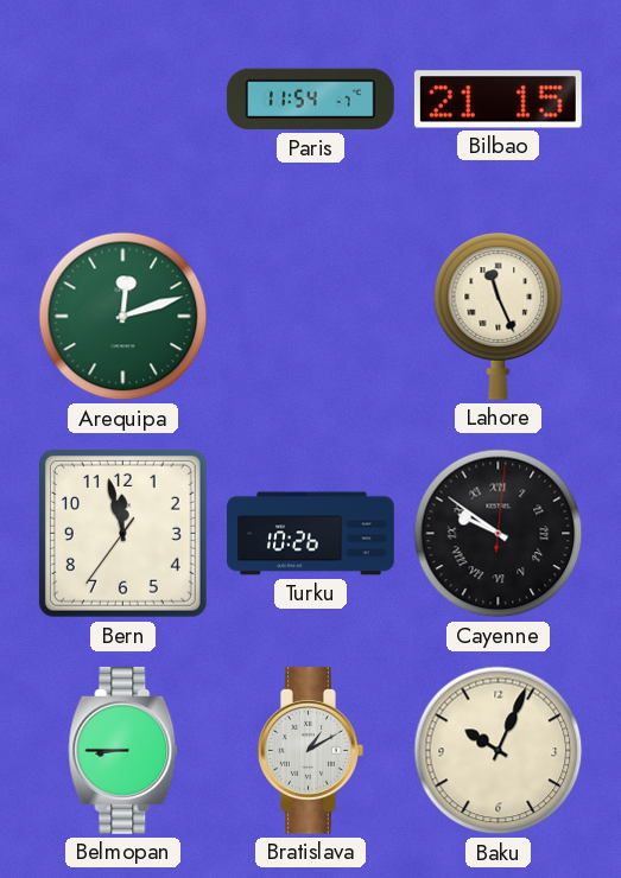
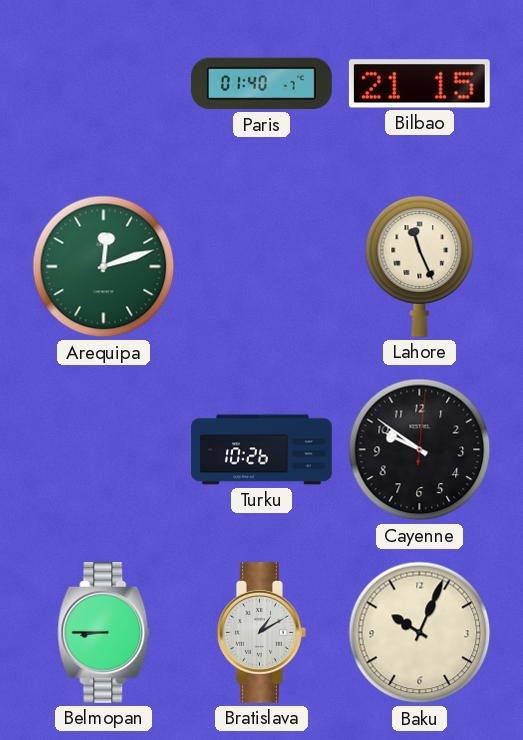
Paris: 11:54 -> 01:40 (261, 84)
Bern: 11:57 -> none (122, 533)
Cayenne numerals: Roman -> Arabic (420, 450)
